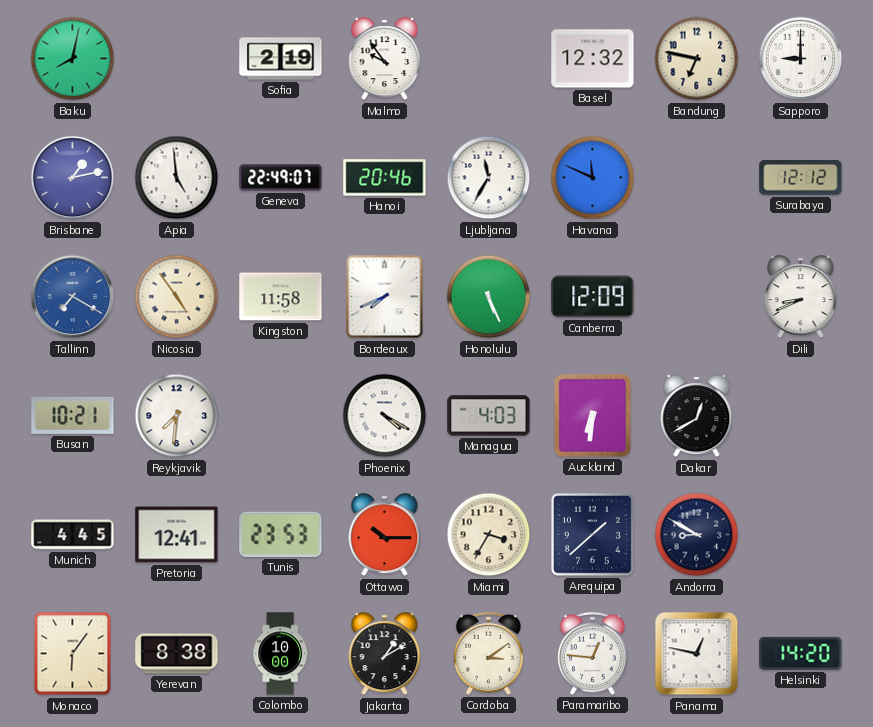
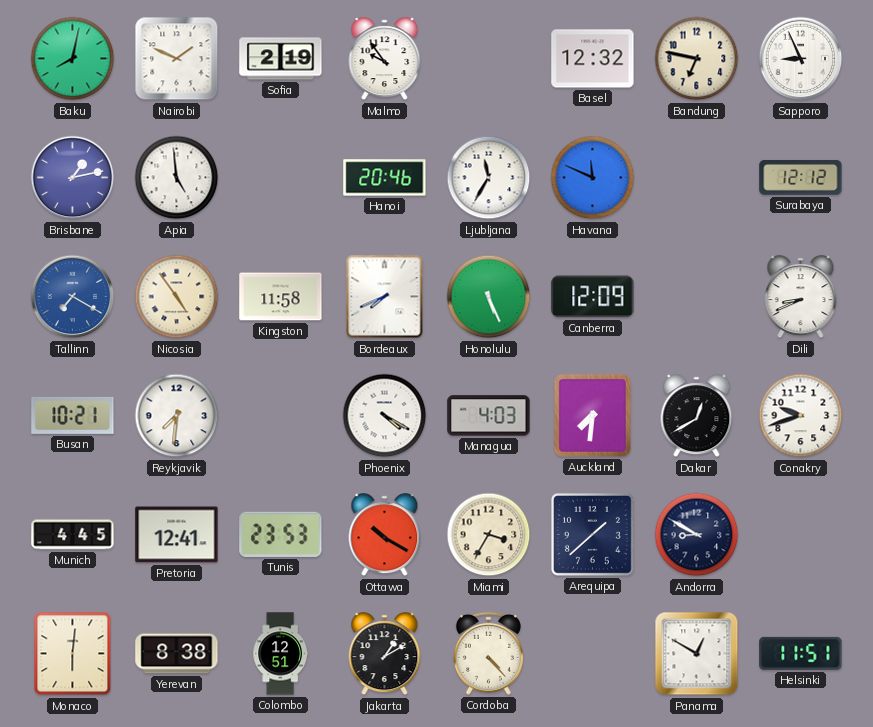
Nairobi: none -> 1:49 (177, 59)
Sapporo: 9:00 -> 8:56 (801, 59)
Geneva: 22:49 -> none (281, 178)
Auckland: 6:31 -> 7:31 (592, 415)
Conakry: none -> 9:42 (801, 416)
Ottawa: 10:15 -> 10:20 (385, 535)
Monaco: 6:06 -> 6:01 (73, 654)
Colombo: 10:00 -> 12:51 (280, 654)
Cordoba: 3:09 -> 4:23 (488, 653)
Paramaribo: 12:46 -> none (592, 653)
Panama: 12:47 -> 12:50 (697, 654)
Helsinki: 14:20 -> 11:51 (801, 653)
